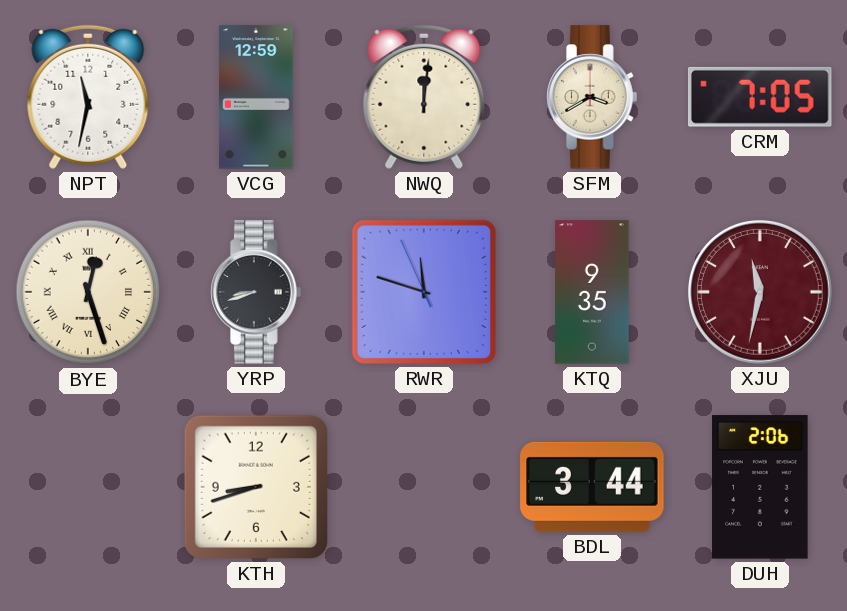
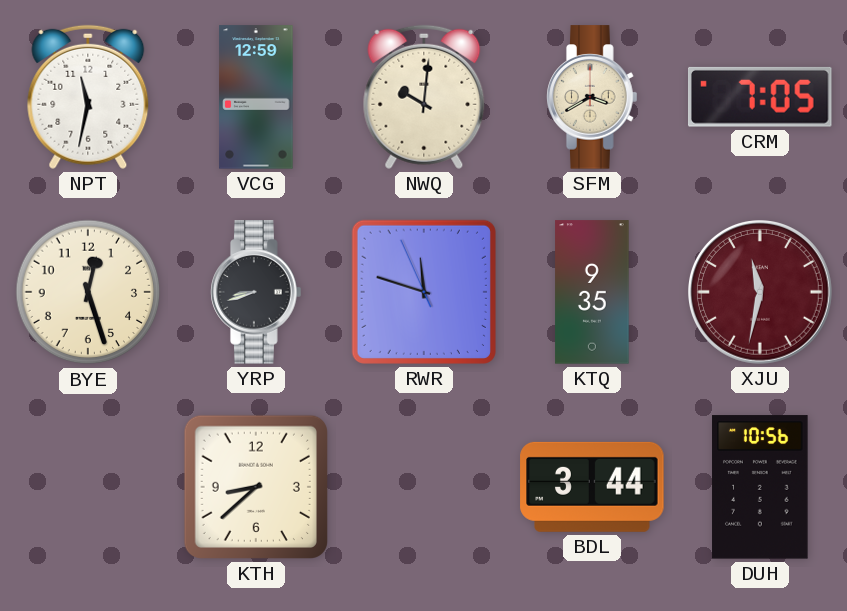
NWQ: 12:01 -> 10:01 (424, 97)
BYE numerals: Roman -> Arabic (88, 292)
KTH: 8:42 -> 8:38 (256, 487)
DUH: 2:06 -> 10:56 (760, 487)
